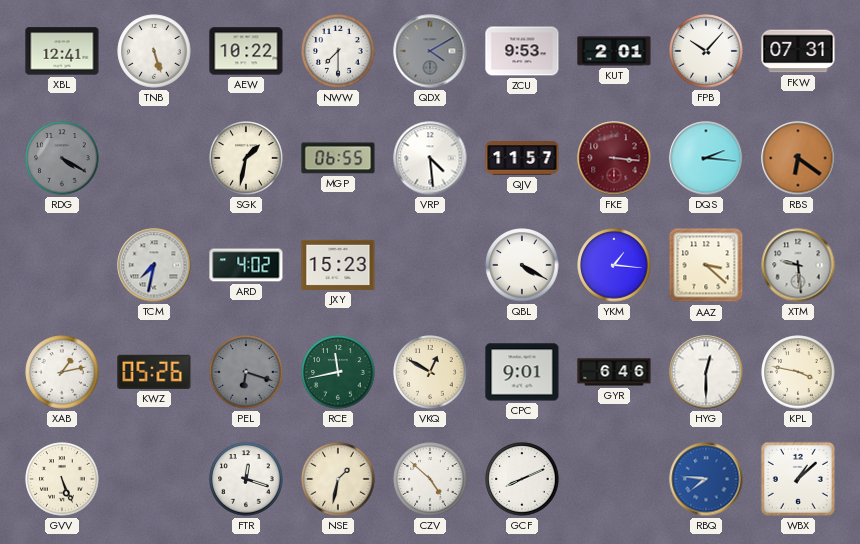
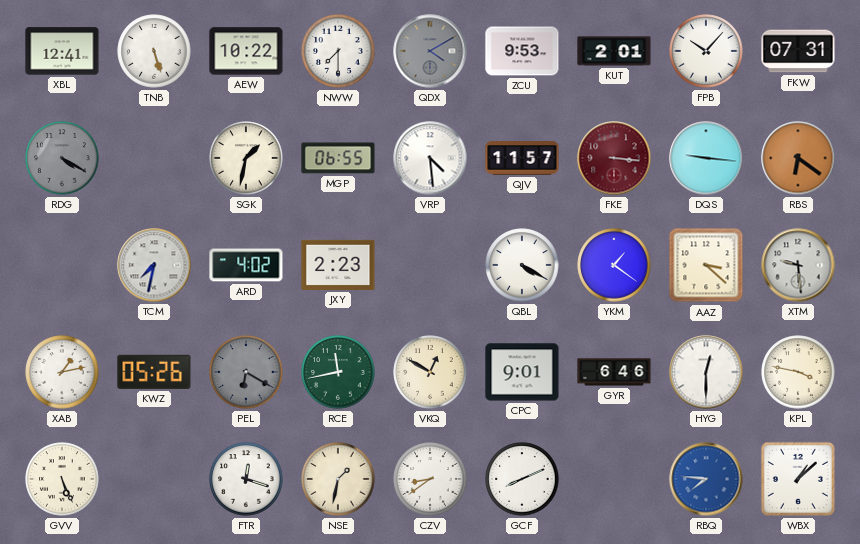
DQS: 2:16 -> 9:16 (706, 158)
JXY: 15:23 -> 2:23 (338, 265)
YKM: 1:16 -> 1:21 (614, 265)
PEL: 6:18 -> 6:20 (246, 372)
CZV: 4:52 -> 8:39 (430, 479)
